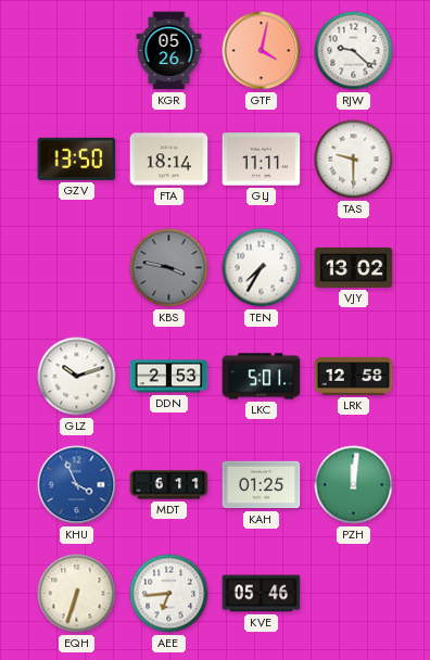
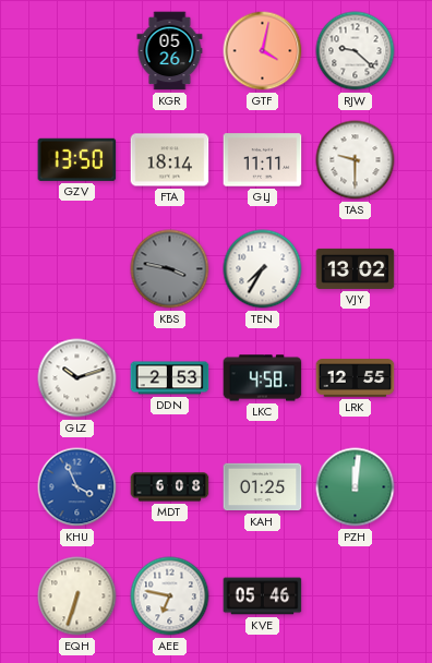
LKC: 5:01 -> 4:58 (263, 378)
LRK: 12:58 -> 12:55 (356, 378)
MDT: 6:11 -> 6:08 (170, 487)
AEE: 6:44 -> 6:47 (170, 596)
